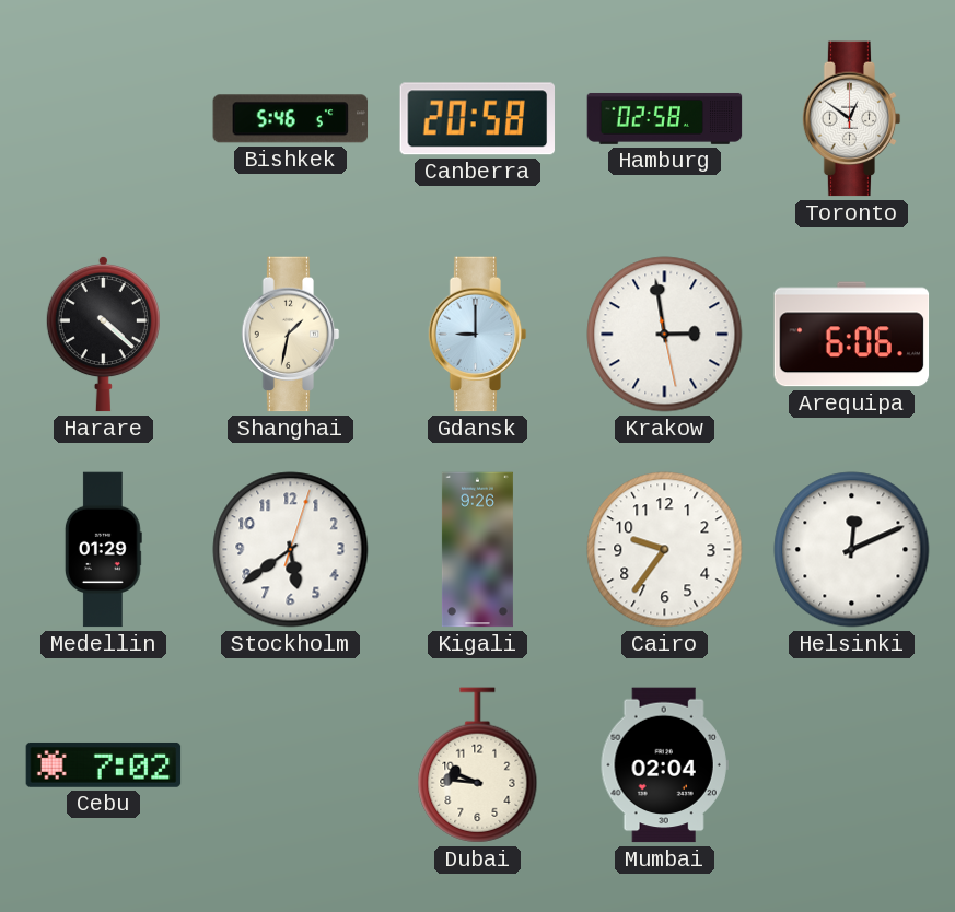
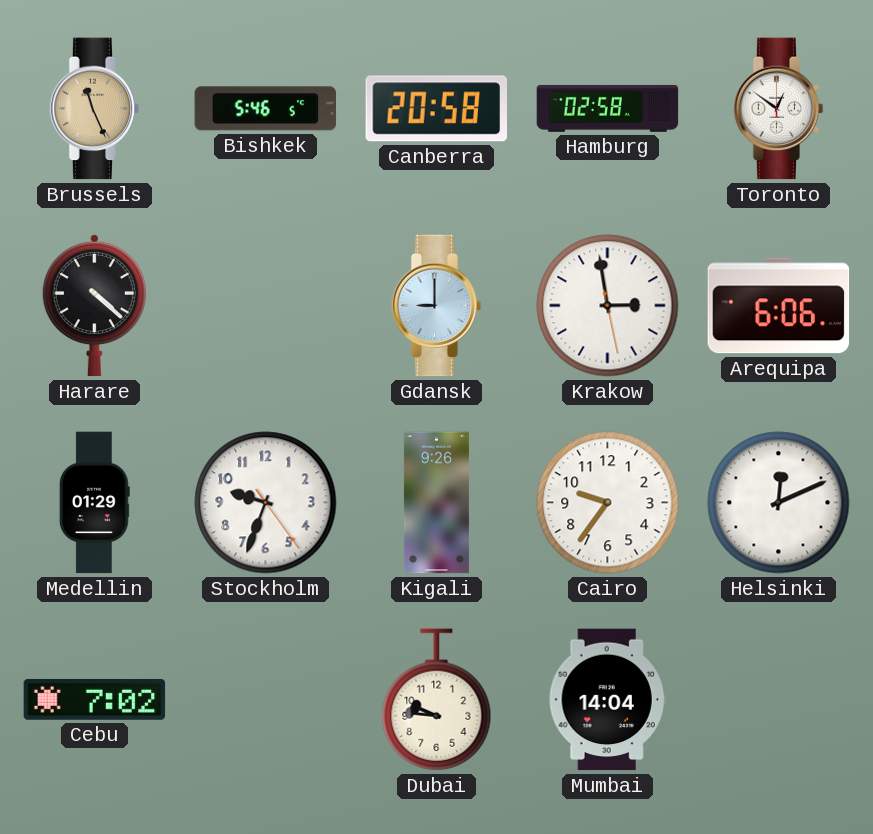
Brussels: none -> 11:26 (95, 109)
Shanghai: 1:32 -> none (291, 335)
Stockholm: 5:39 -> 9:33 (266, 503)
Mumbai: 02:04 -> 14:04 (607, 700)
